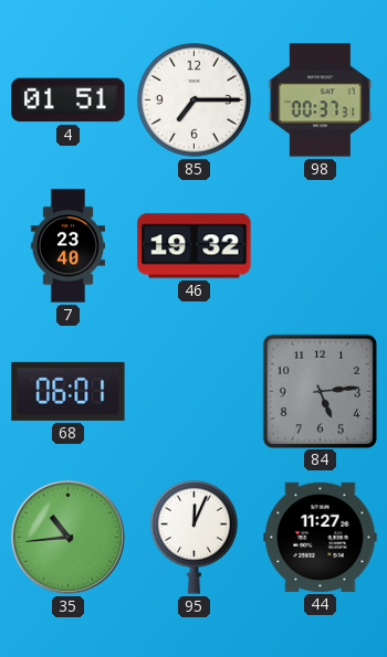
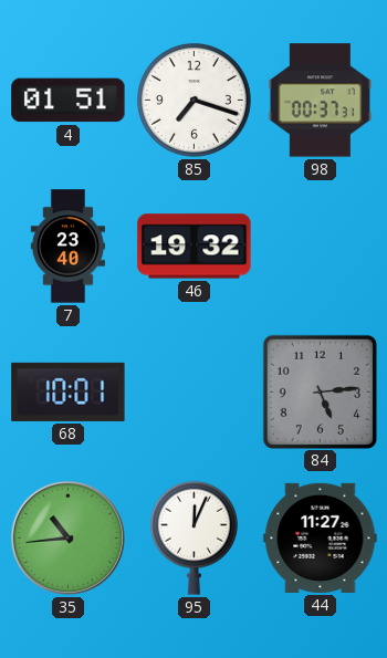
85: 7:15 -> 7:18 (193, 100)
68: 06:01 -> 10:01 (69, 391)
